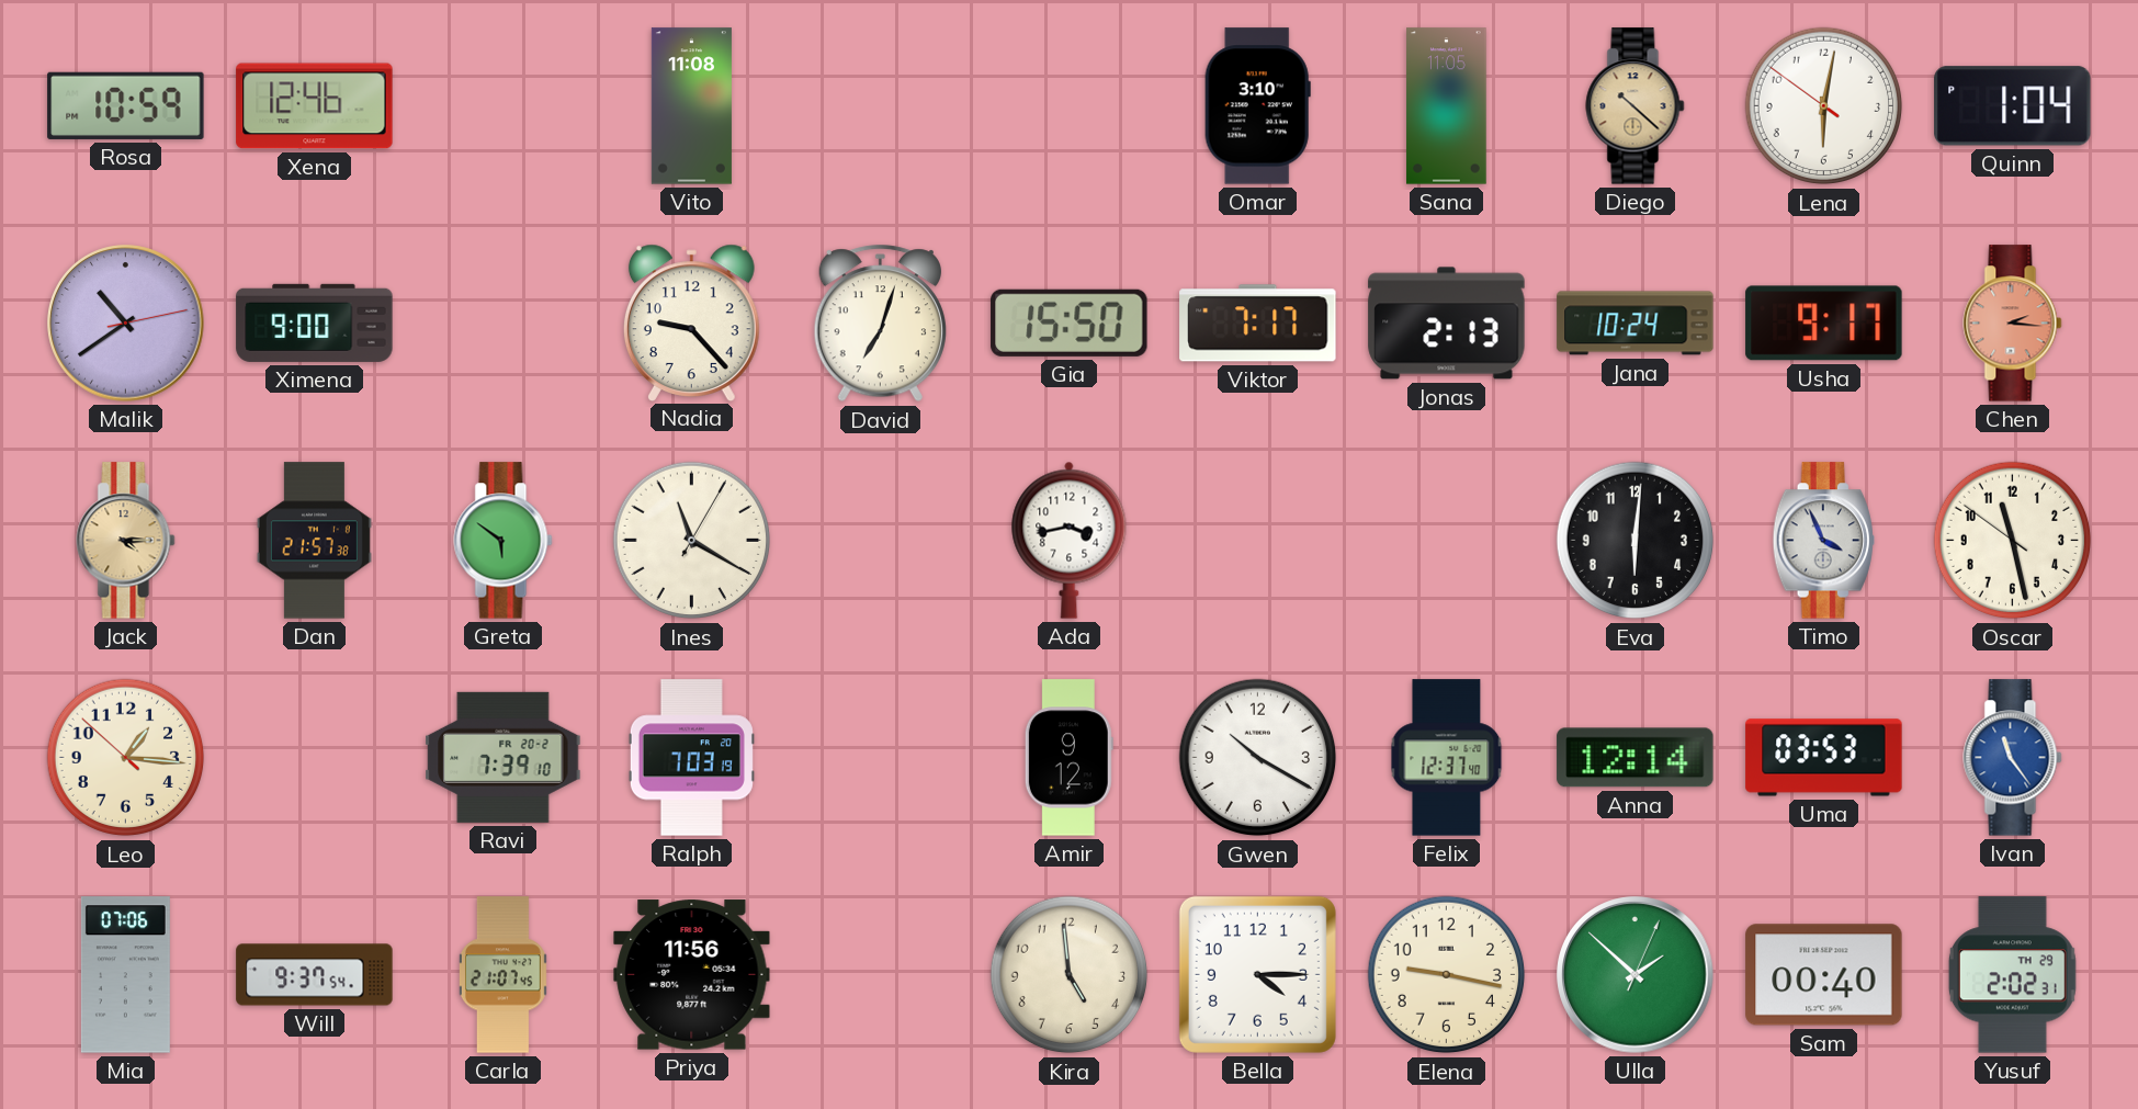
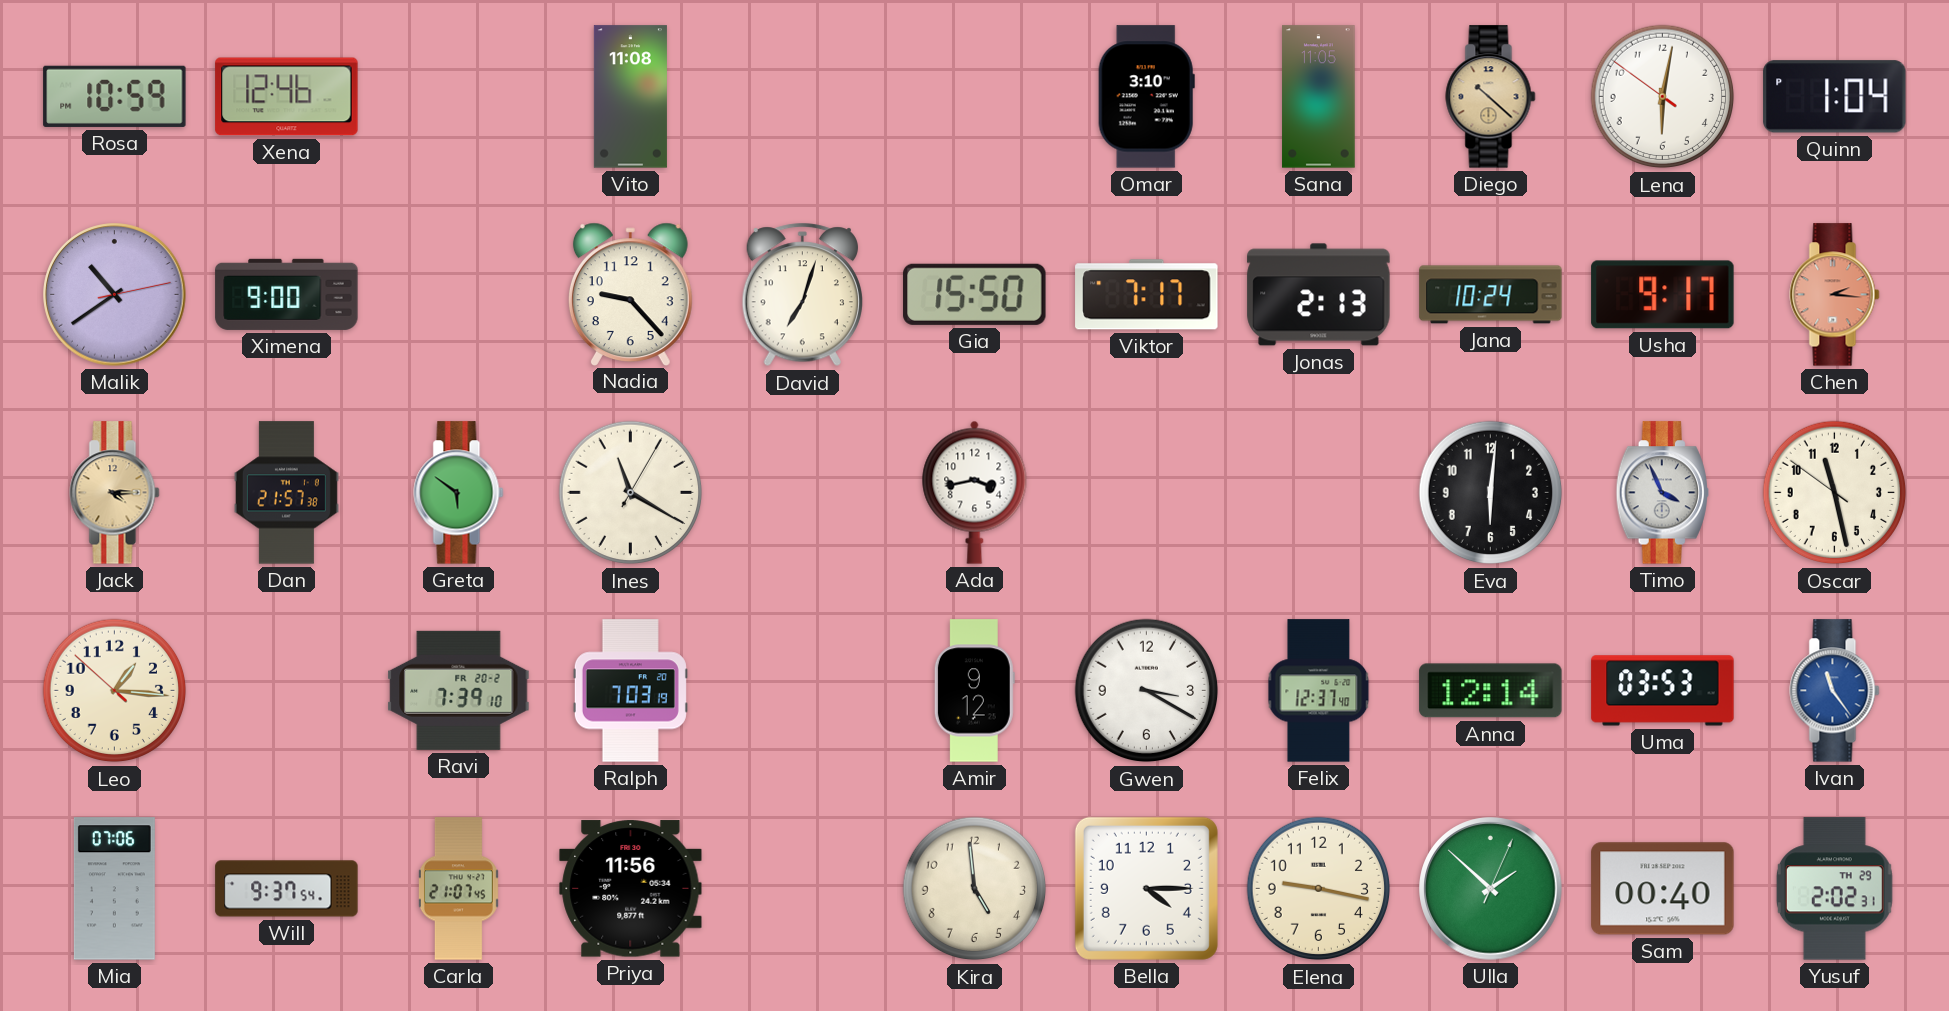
Gwen: 10:20 -> 3:20 (1147, 691)
